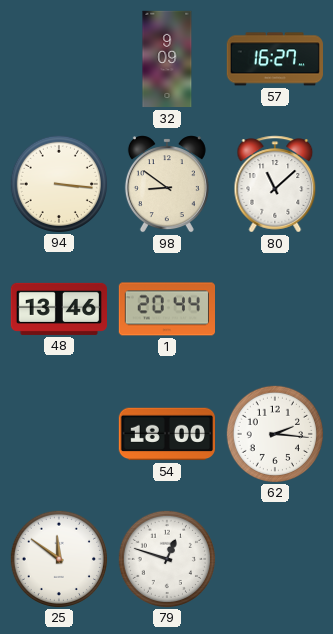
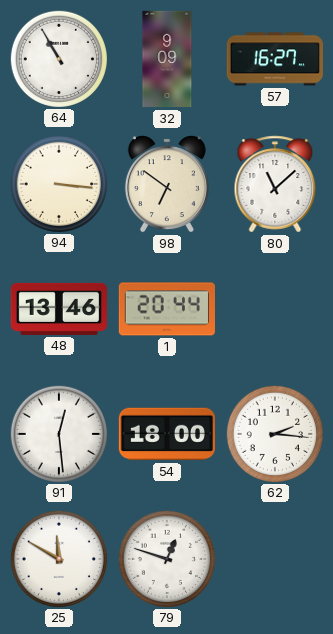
64: none -> 10:55 (58, 58)
98: 8:51 -> 6:51 (167, 184)
91: none -> 12:29 (58, 433)
25: 11:51 -> 11:50 (58, 558)
